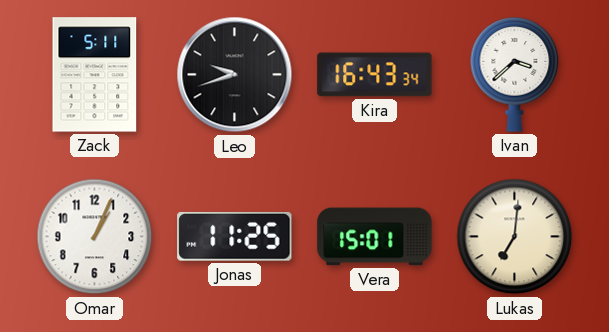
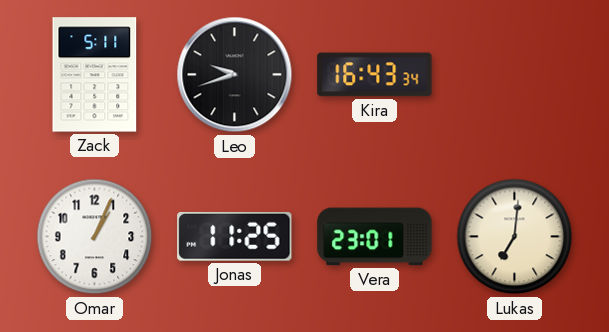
Ivan: 3:38 -> none (515, 75)
Vera: 15:01 -> 23:01 (375, 237)
